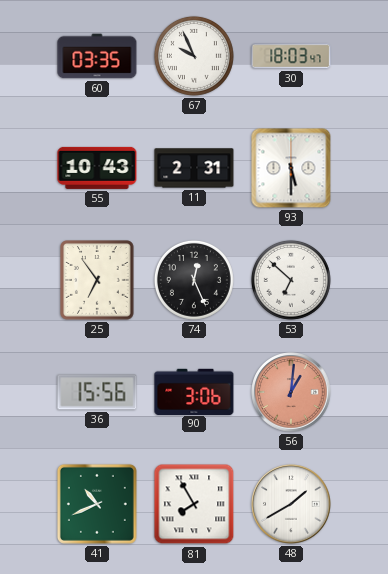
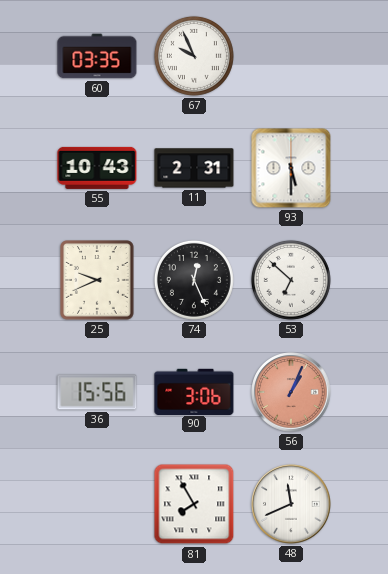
30: 18:03 -> none (291, 56)
25: 6:54 -> 9:41 (98, 280)
56: 1:01 -> 1:04 (291, 392)
41: 10:41 -> none (97, 504)
48: 1:40 -> 11:41 (291, 504)
